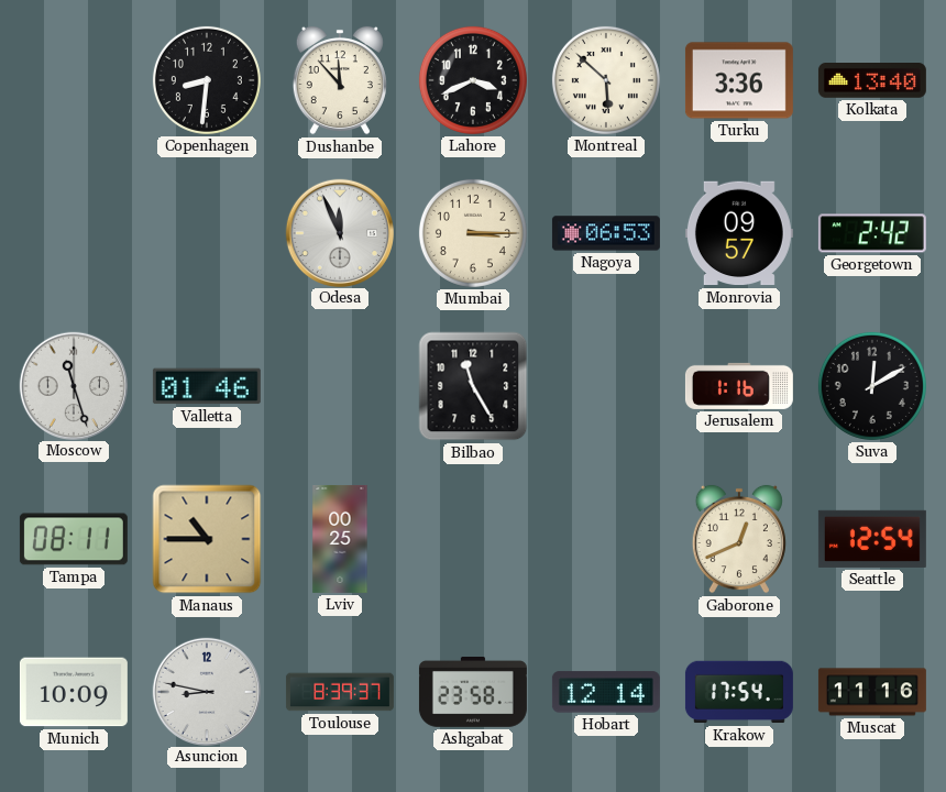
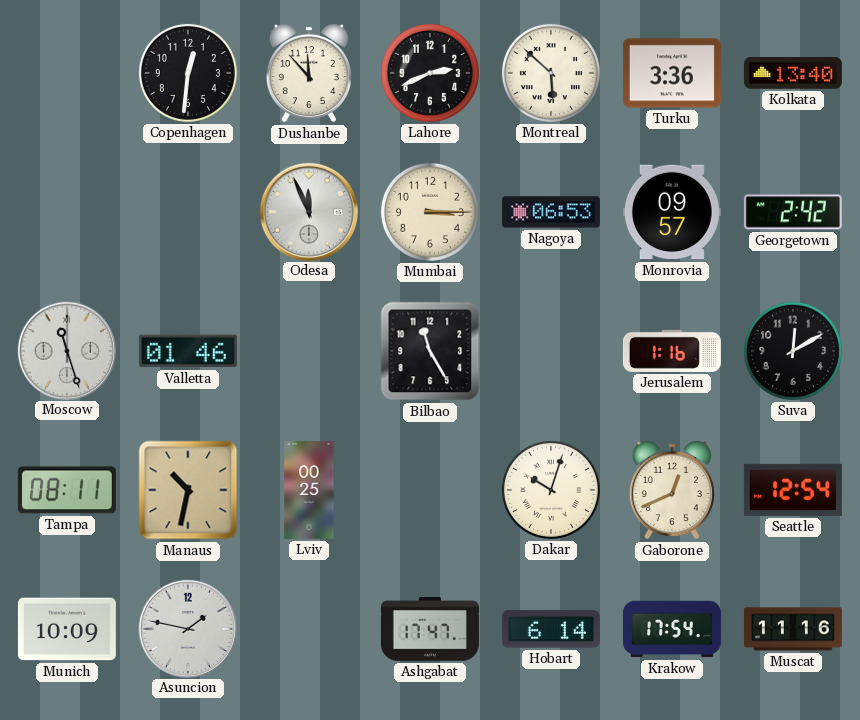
Copenhagen: 8:31 -> 12:31 (188, 73)
Lahore: 3:41 -> 2:41 (430, 73)
Manaus: 10:45 -> 10:32 (188, 490)
Dakar: none -> 10:03 (551, 490)
Asuncion: 8:47 -> 1:47 (187, 628)
Toulouse: 8:39 -> none (340, 692)
Ashgabat: 23:58 -> 17:47 (430, 630)
Hobart: 12:14 -> 6:14 (551, 629)
